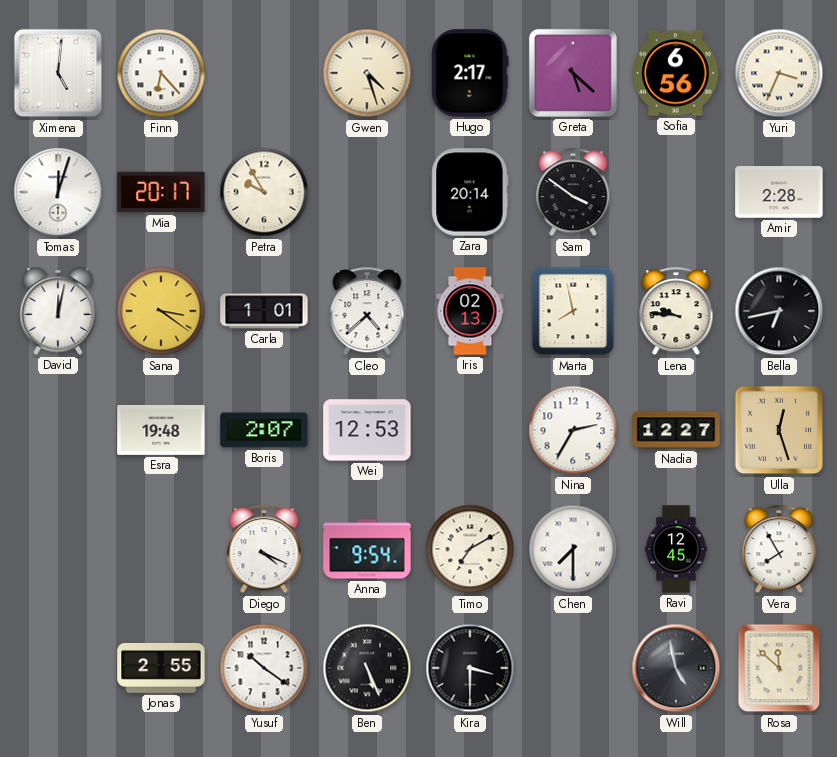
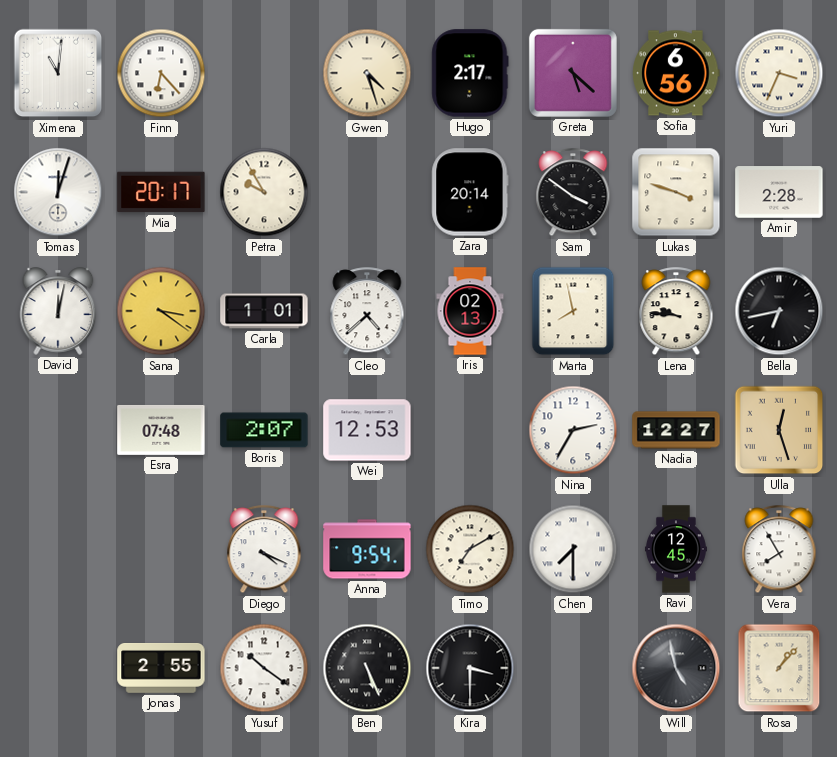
Ximena: 5:01 -> 11:01 (58, 73)
Lukas: none -> 3:48 (676, 192)
Esra: 19:48 -> 07:48 (161, 430)
Rosa: 11:52 -> 1:07 (779, 668)
